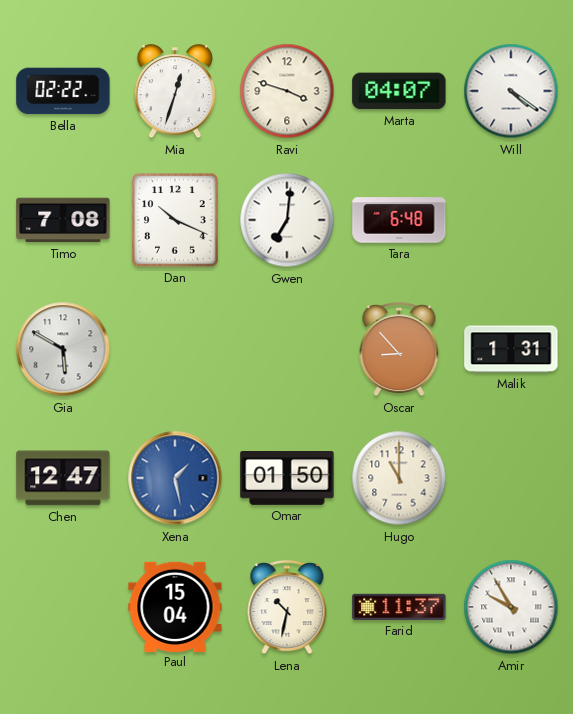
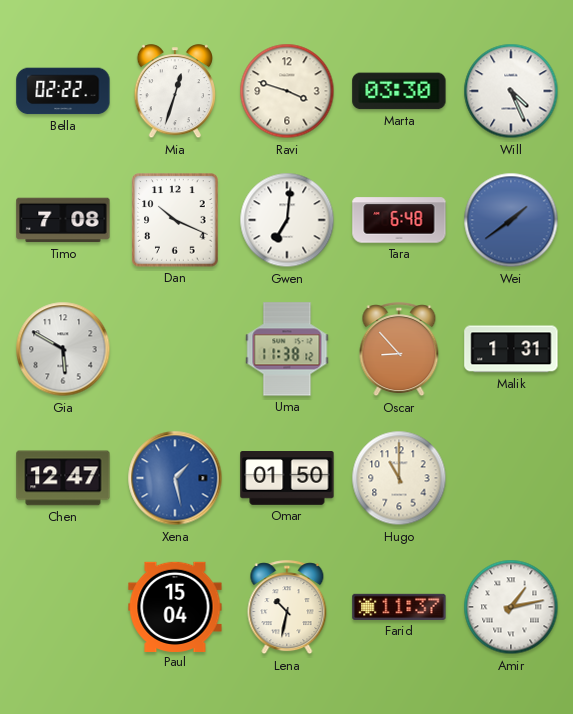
Marta: 04:07 -> 03:30 (399, 91)
Will: 4:21 -> 4:26 (511, 91)
Wei: none -> 1:39 (511, 220)
Uma: none -> 11:38 (287, 349)
Amir: 9:55 -> 1:13 (511, 607)
